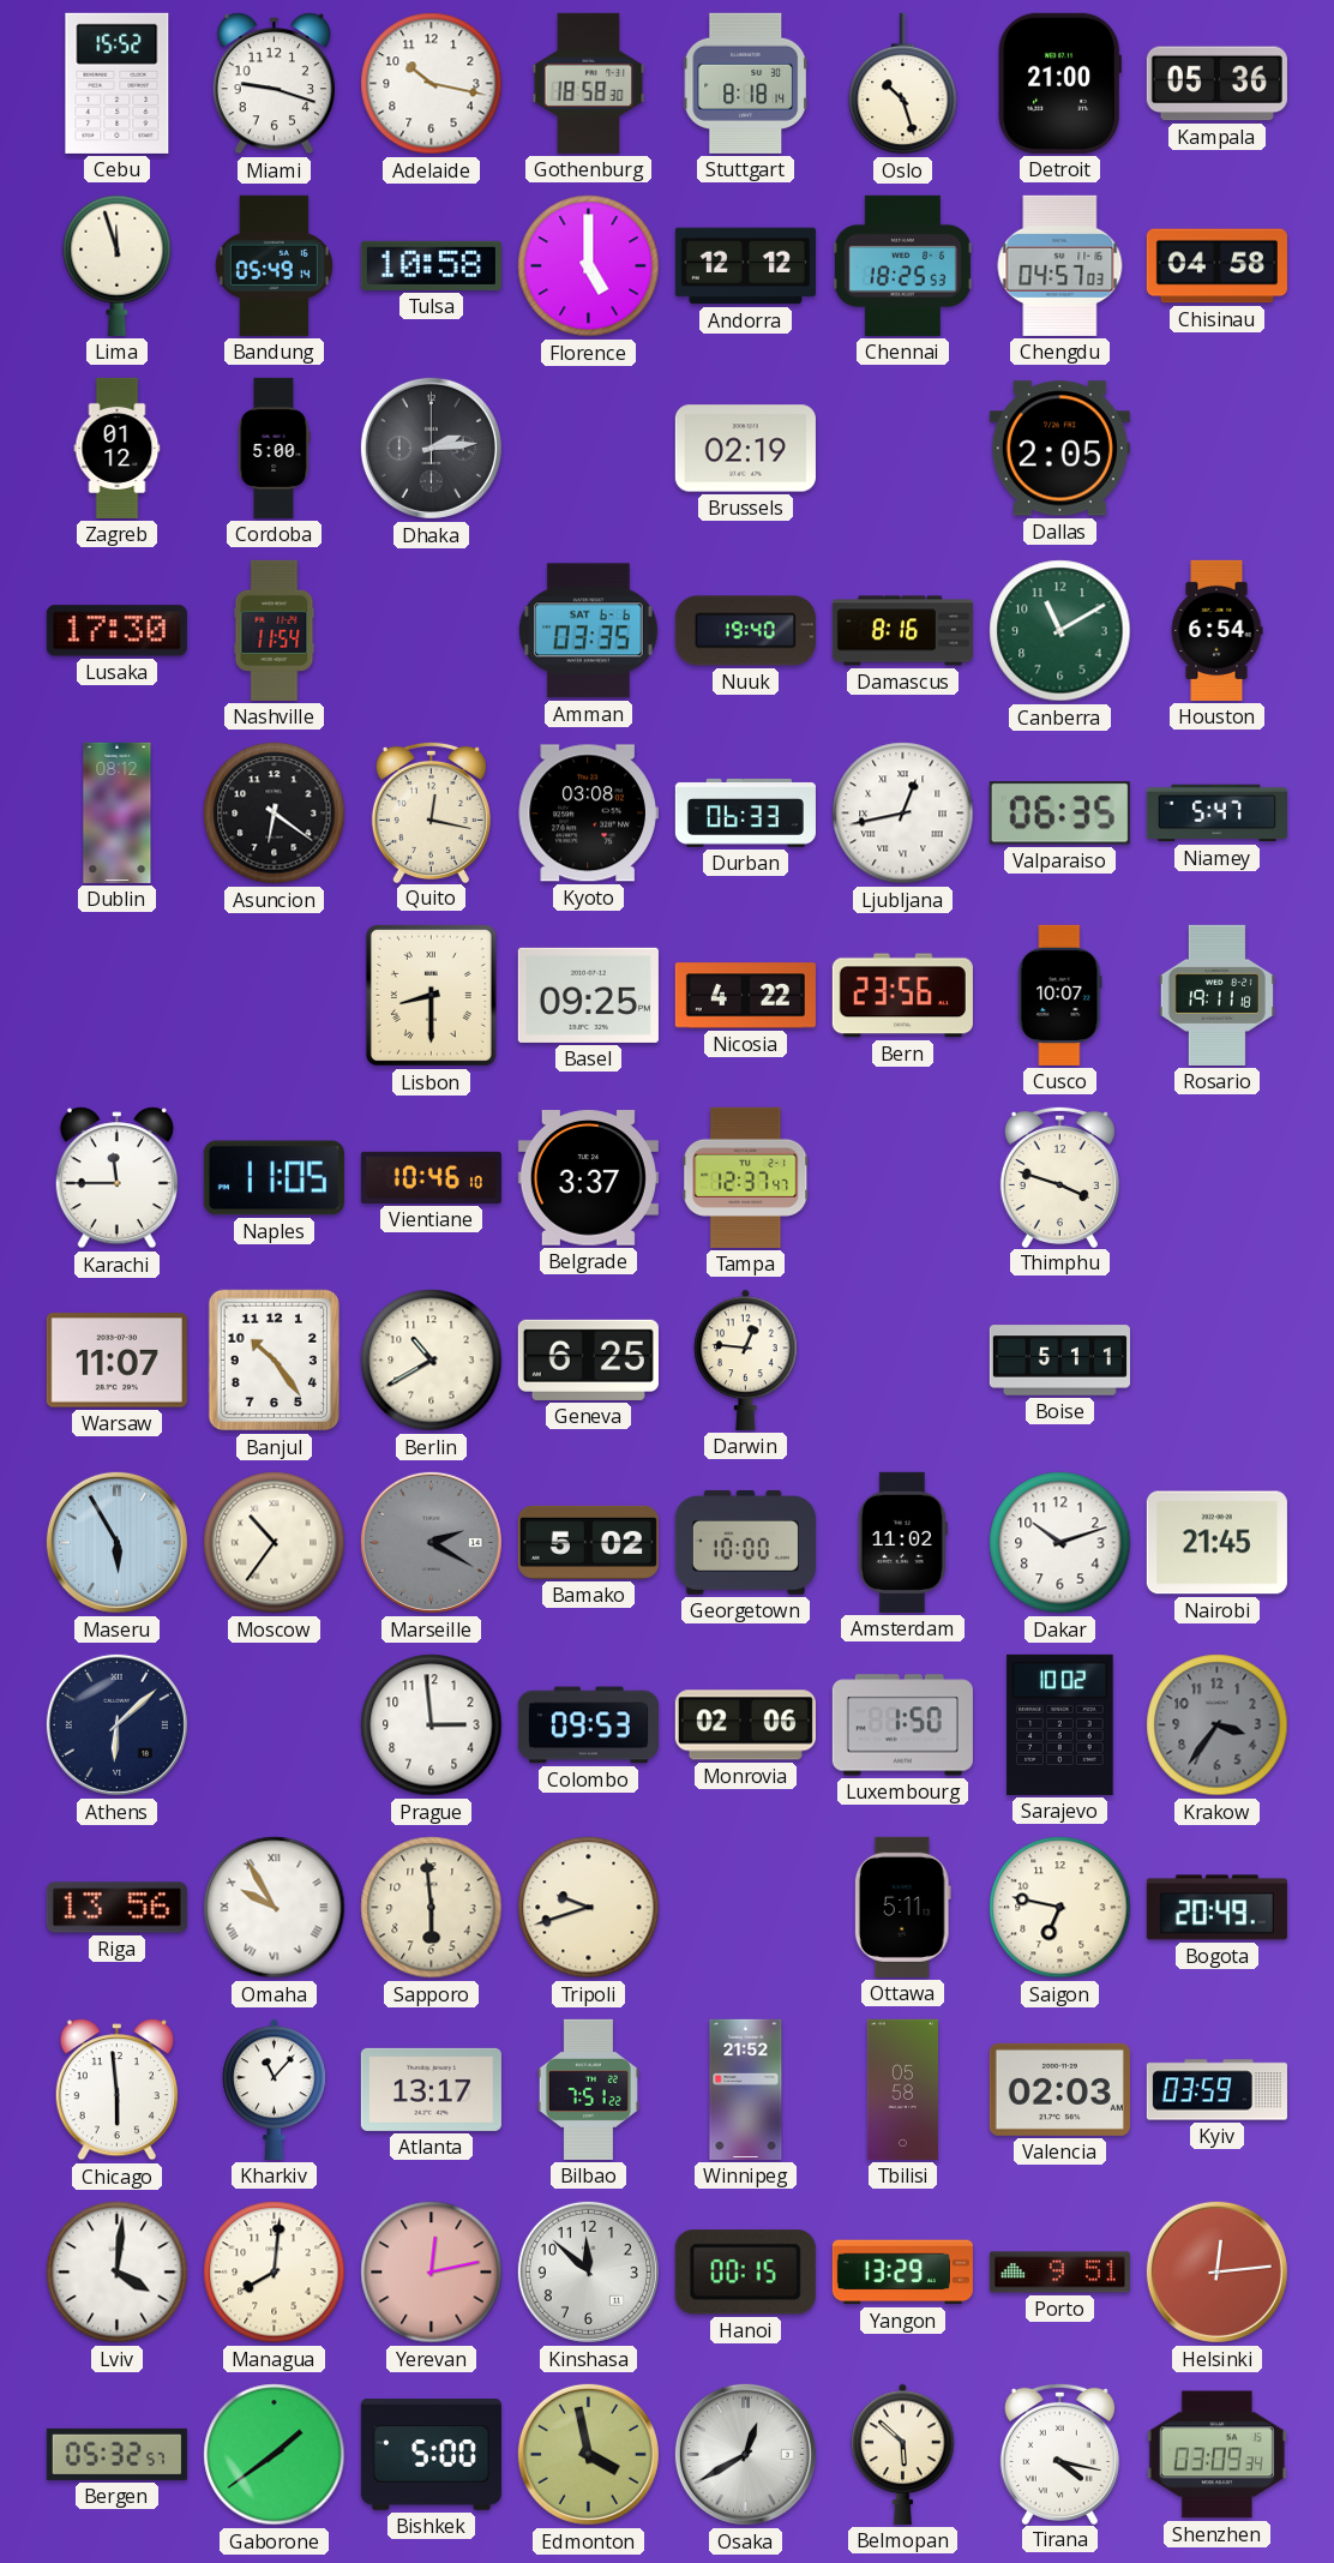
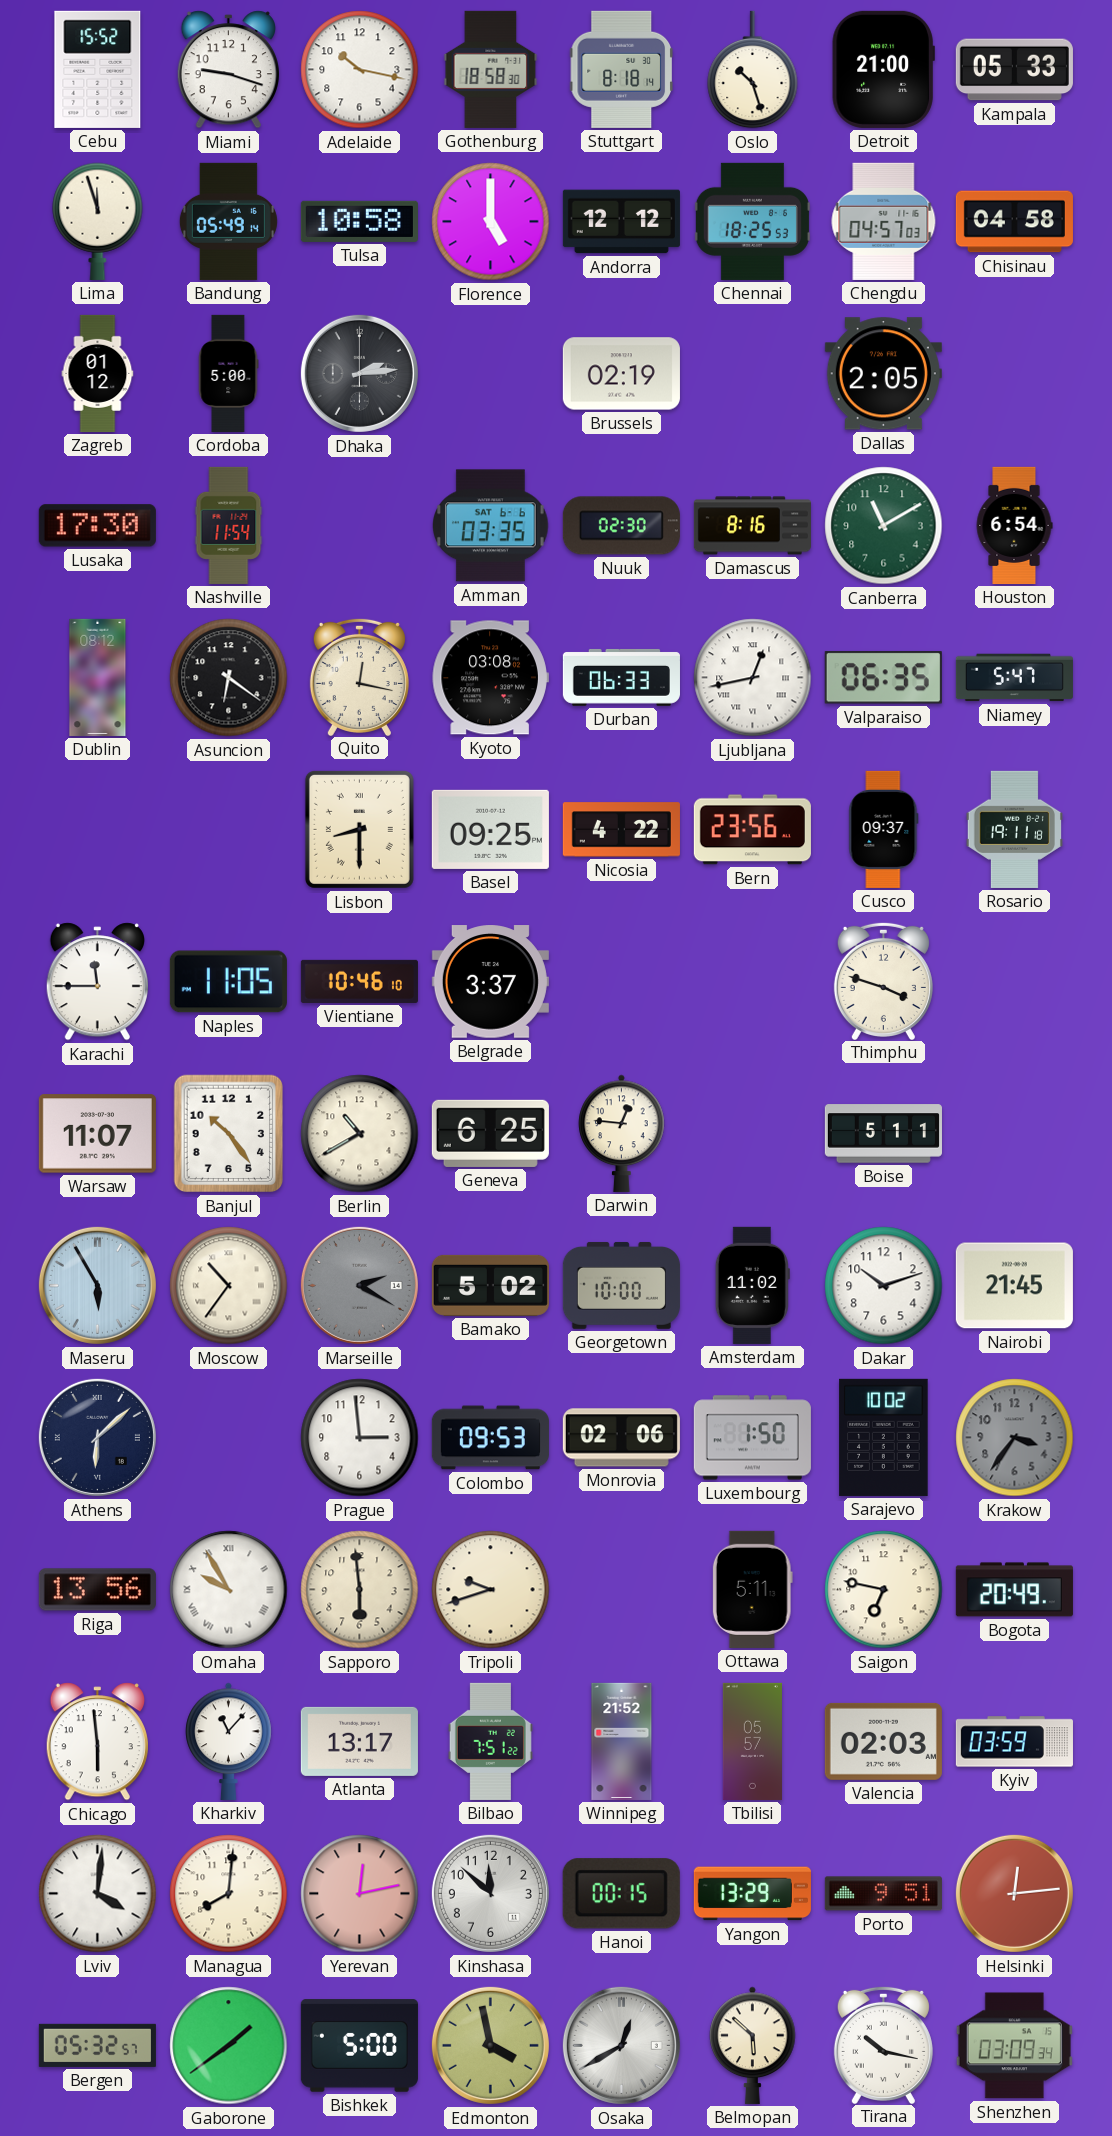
Kampala: 05:36 -> 05:33 (1014, 70)
Nuuk: 19:40 -> 02:30 (621, 526)
Cusco: 10:07 -> 09:37 (884, 829)
Tampa: 12:37 -> none (746, 1177)
Tbilisi: 05:58 -> 05:57 (752, 1741)
Tirana: 4:17 -> 10:17 (883, 2044)
